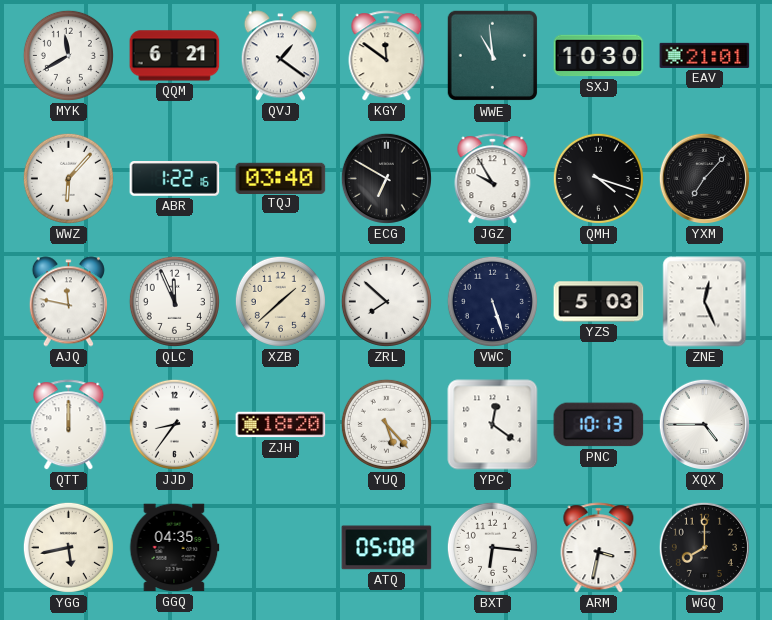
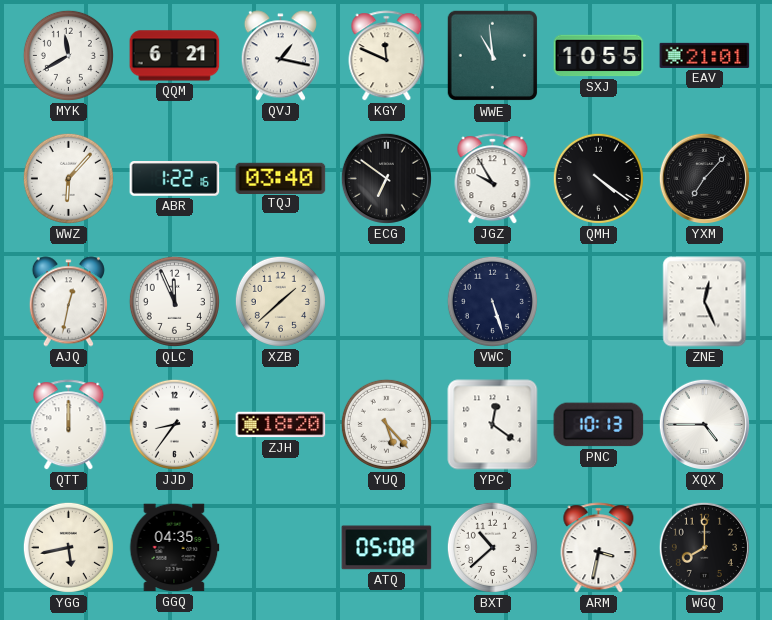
QVJ: 1:21 -> 1:17 (280, 56)
KGY: 11:51 -> 11:49 (387, 56)
SXJ: 10:30 -> 10:55 (599, 56)
ECG: 6:50 -> 6:51 (386, 178)
QMH: 4:18 -> 4:21 (598, 178)
AJQ: 11:47 -> 12:32 (68, 302)
ZRL: 7:52 -> none (386, 301)
YZS: 5:03 -> none (599, 302)
BXT: 6:16 -> 10:38 (492, 547)
